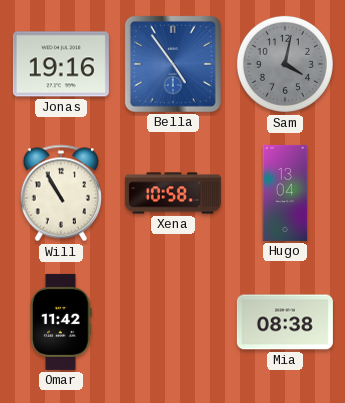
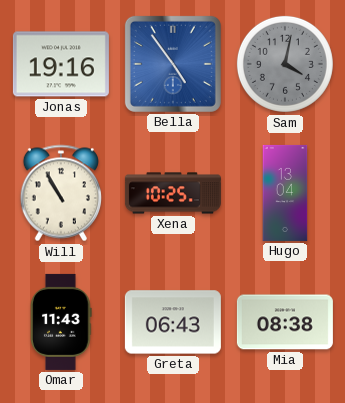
Xena: 10:58 -> 10:25 (173, 193)
Omar: 11:42 -> 11:43 (61, 322)
Greta: none -> 06:43 (173, 322)
